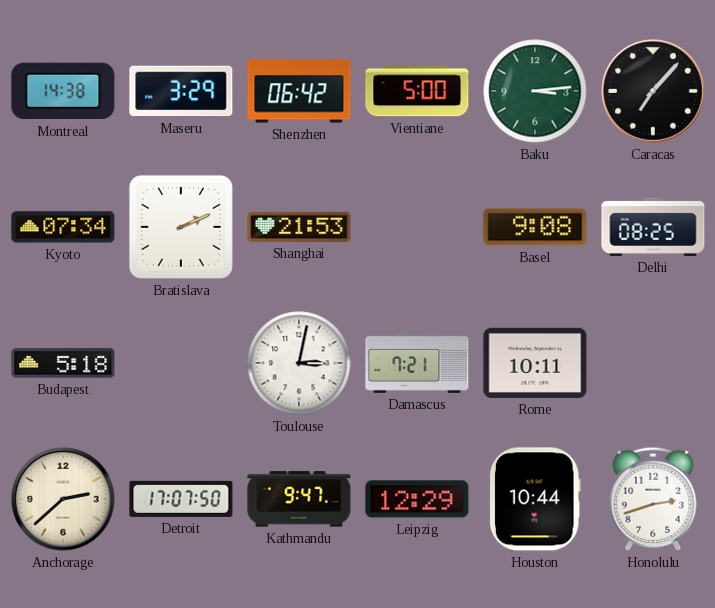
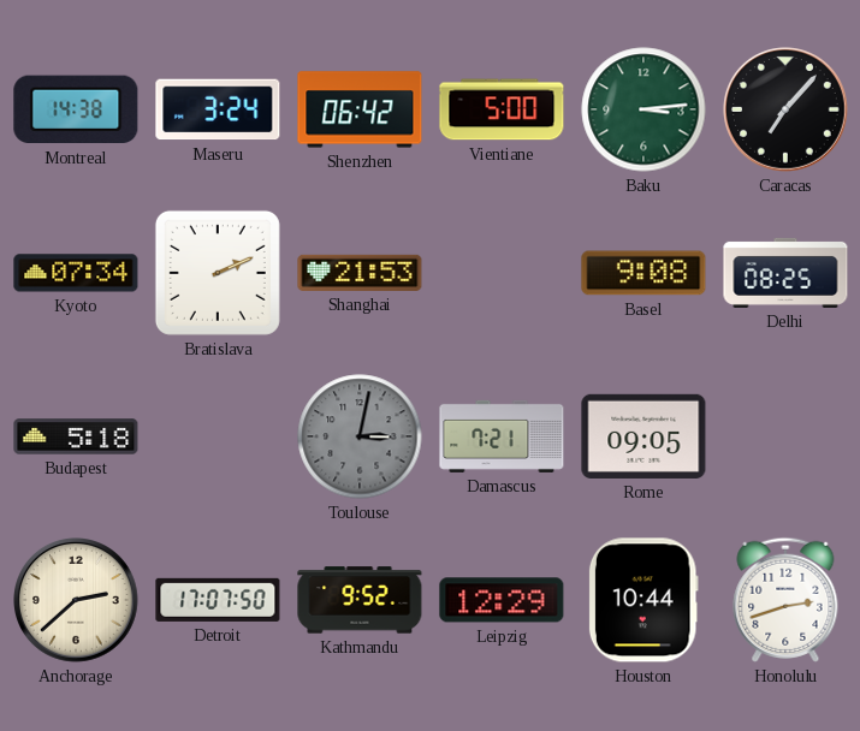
Maseru: 3:29 -> 3:24 (218, 109)
Toulouse dial: white -> grey (360, 436)
Rome: 10:11 -> 09:05 (643, 436)
Kathmandu: 9:47 -> 9:52 (360, 600)
